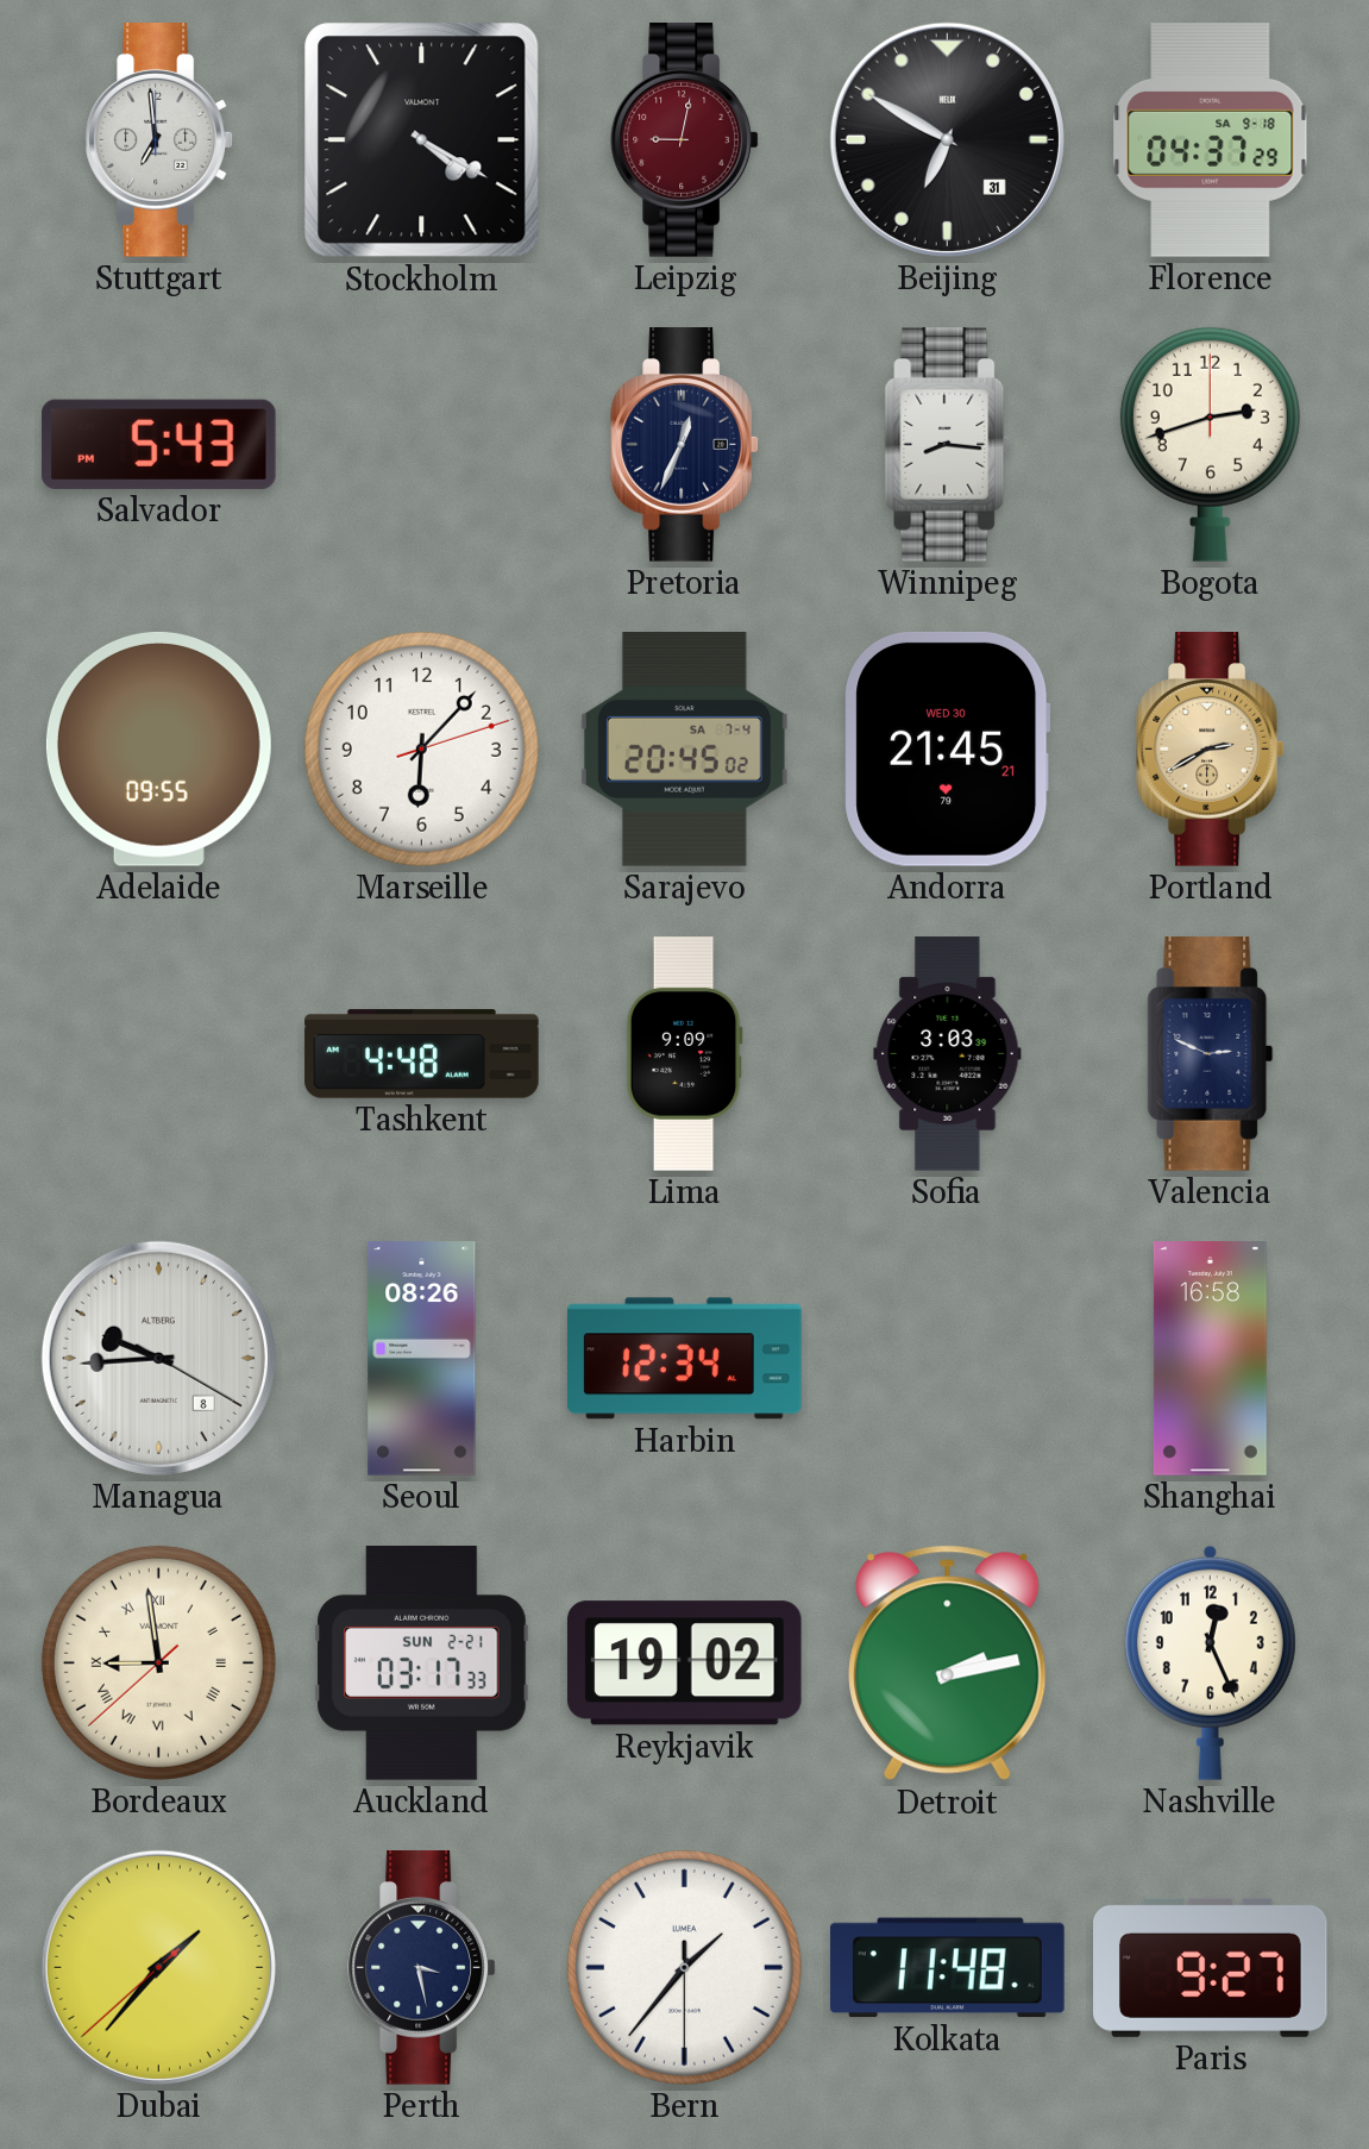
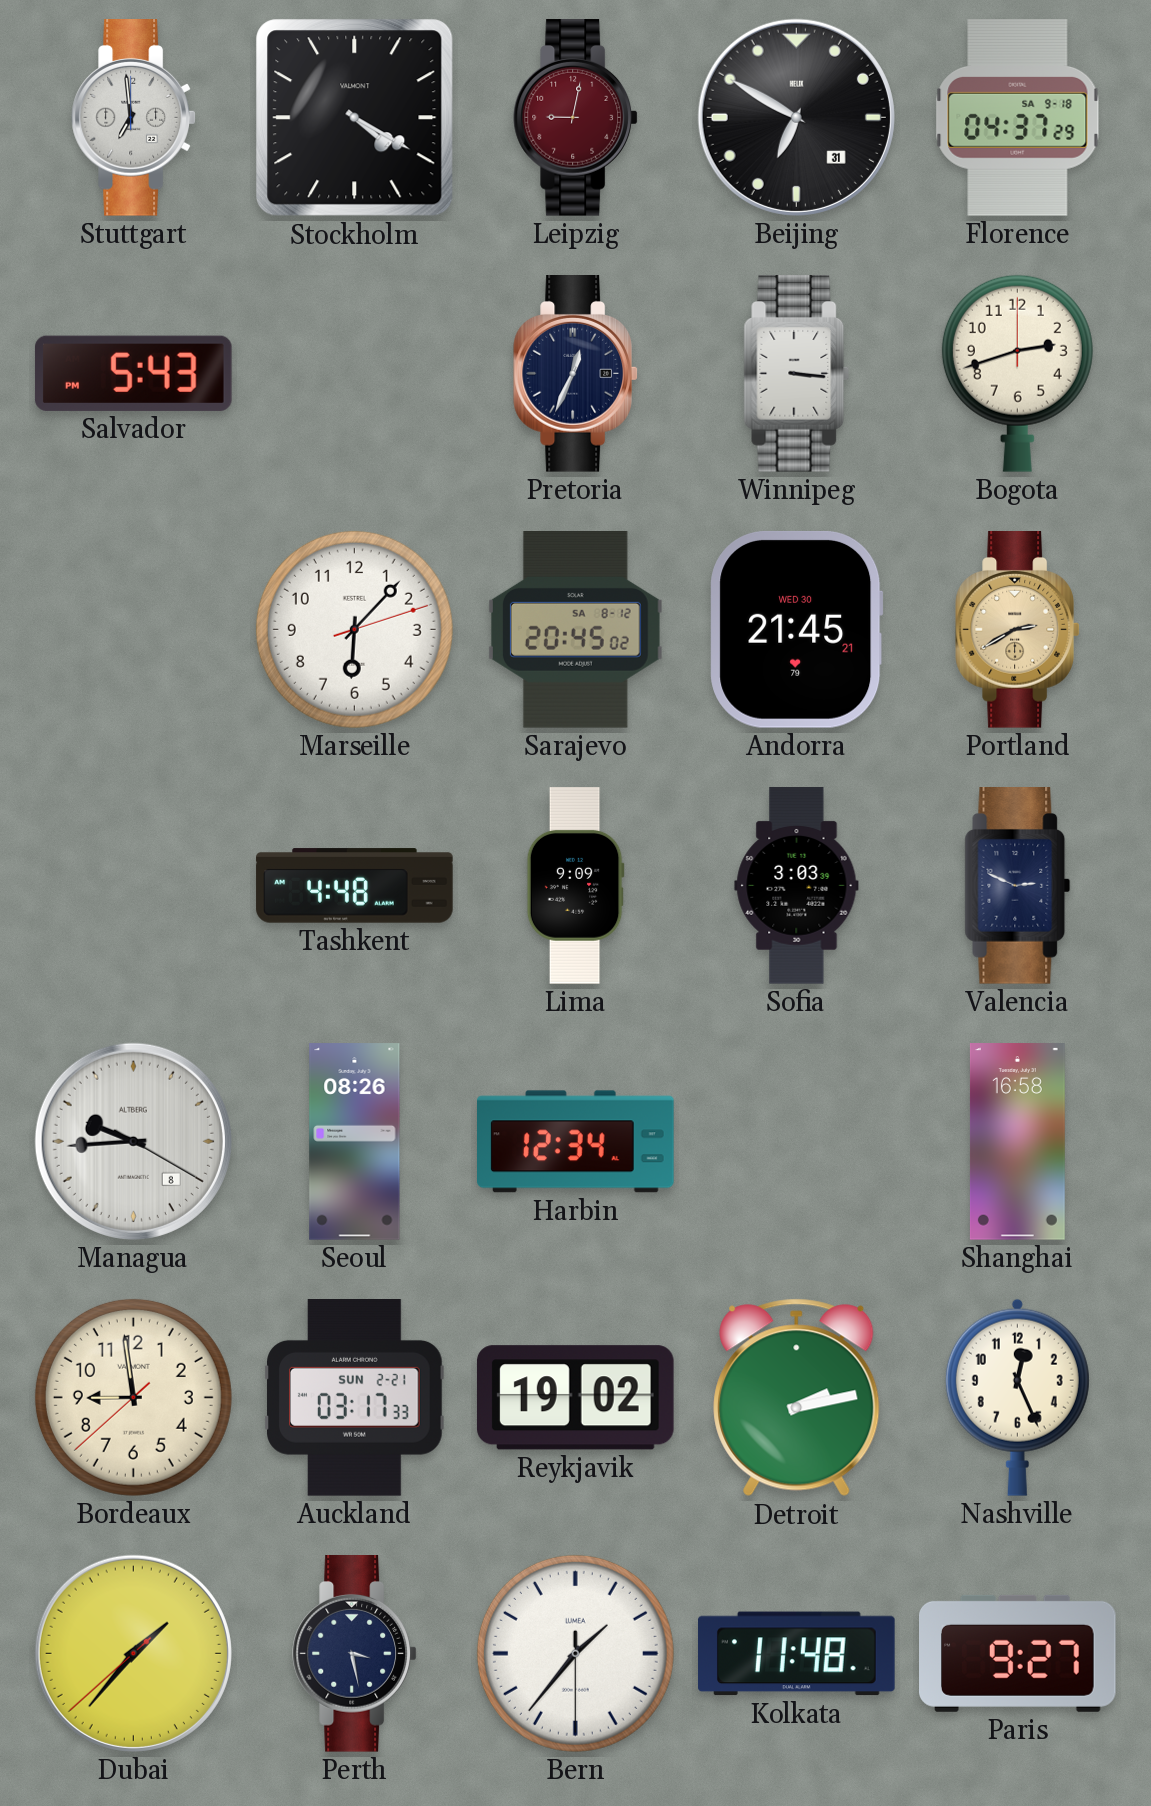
Winnipeg: 8:16 -> 3:16 (797, 374)
Adelaide: 09:55 -> none (158, 748)
Sarajevo date: SA 7-4 -> SA 8-12 (575, 630)
Bordeaux numerals: Roman -> Arabic (133, 1397)
